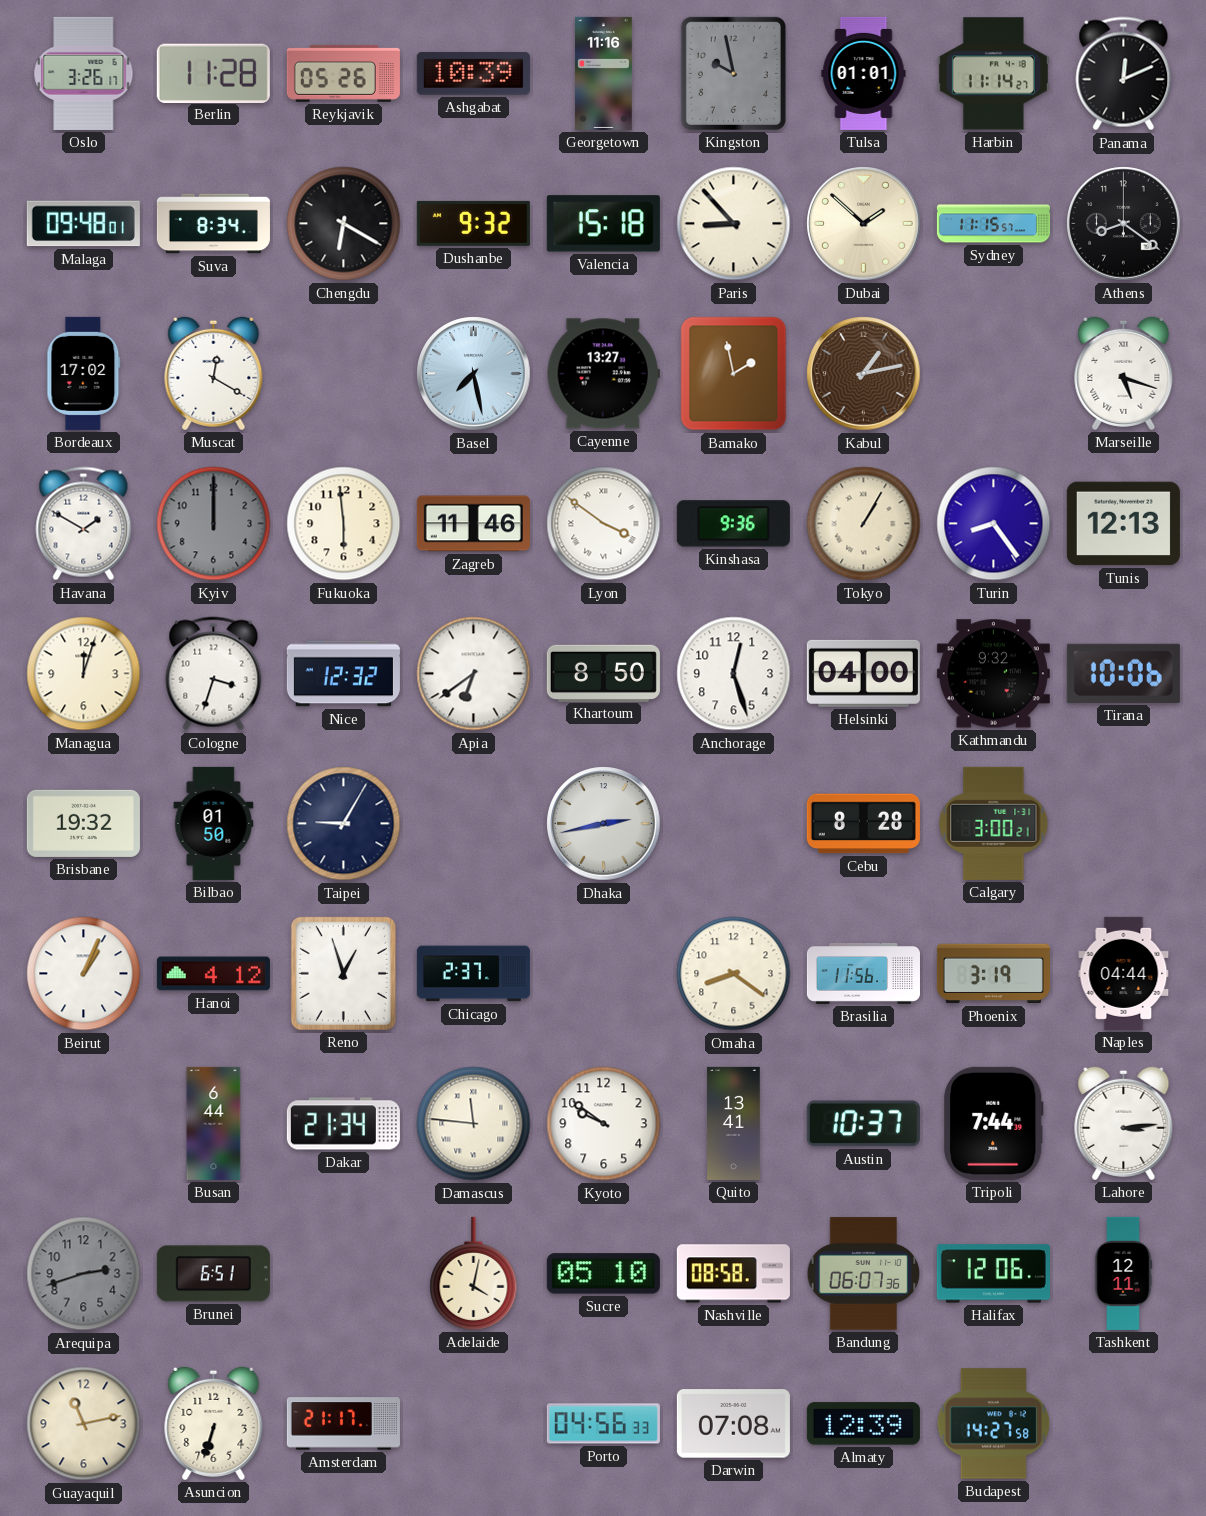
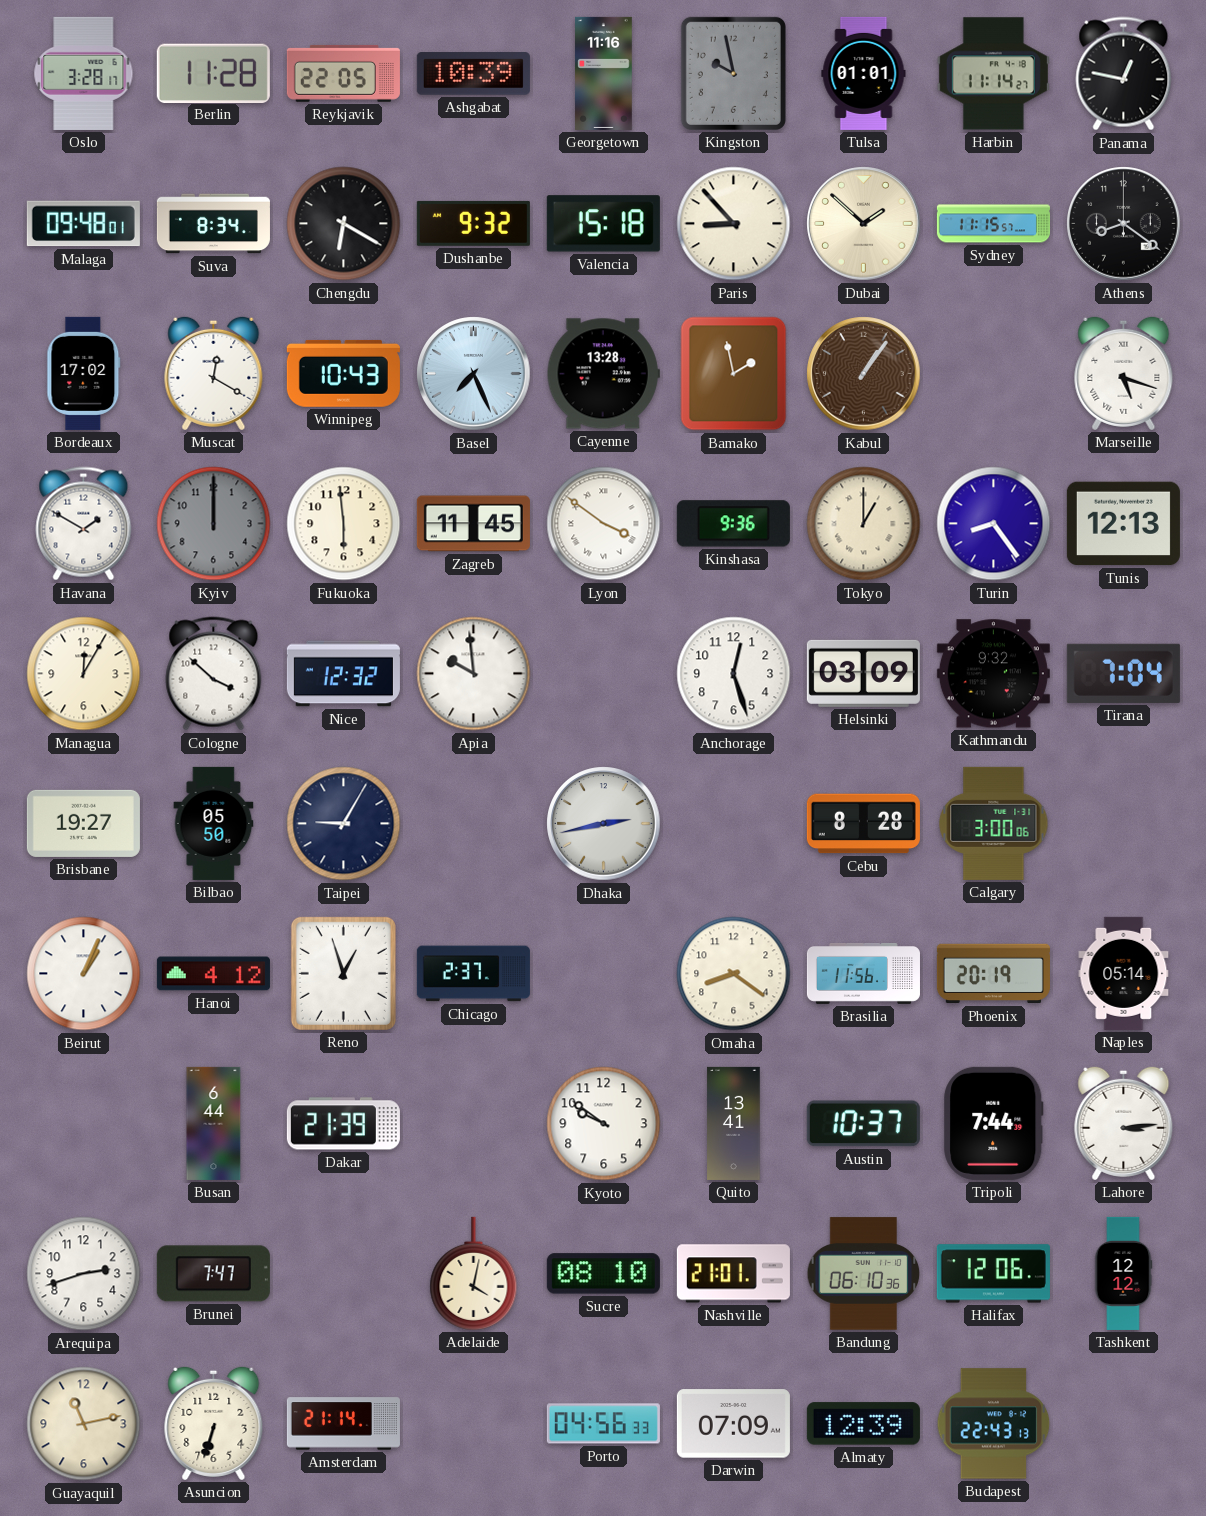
Oslo: 3:26 -> 3:28 (84, 73)
Reykjavik: 05:26 -> 22:05 (343, 73)
Panama: 12:11 -> 12:47 (1124, 74)
Winnipeg: none -> 10:43 (343, 373)
Basel: 7:28 -> 7:26 (474, 374)
Cayenne: 13:27 -> 13:28 (603, 374)
Kabul: 1:13 -> 1:06 (864, 374)
Zagreb: 11:46 -> 11:45 (473, 524)
Tokyo: 1:05 -> 1:00 (864, 524)
Managua: 12:03 -> 12:05 (84, 674)
Cologne: 3:33 -> 3:52 (214, 674)
Apia: 6:39 -> 9:59 (474, 674)
Khartoum: 8:50 -> none (603, 673)
Helsinki: 04:00 -> 03:09 (863, 673)
Tirana: 10:06 -> 7:04 (1123, 673)
Brisbane: 19:32 -> 19:27 (83, 823)
Bilbao: 01:50 -> 05:50 (214, 823)
Calgary: 3:00:21 -> 3:00:06 (994, 823)
Phoenix: 3:19 -> 20:19 (993, 974)
Naples: 04:44 -> 05:14 (1124, 973)
Dakar: 21:34 -> 21:39 (343, 1124)
Damascus: 11:46 -> none (474, 1124)
Arequipa dial: grey -> white (84, 1274)
Brunei: 6:51 -> 7:47 (213, 1274)
Sucre: 05:10 -> 08:10 (603, 1274)
Nashville: 08:58 -> 21:01 (733, 1274)
Bandung: 06:07 -> 06:10 (864, 1274)
Tashkent: 12:11 -> 12:12 (1123, 1273)
Amsterdam: 21:17 -> 21:14 (343, 1424)
Darwin: 07:08 -> 07:09 (733, 1424)
Budapest: 14:27 -> 22:43 (994, 1424)
